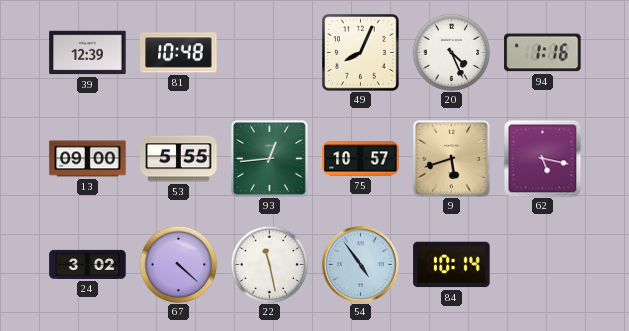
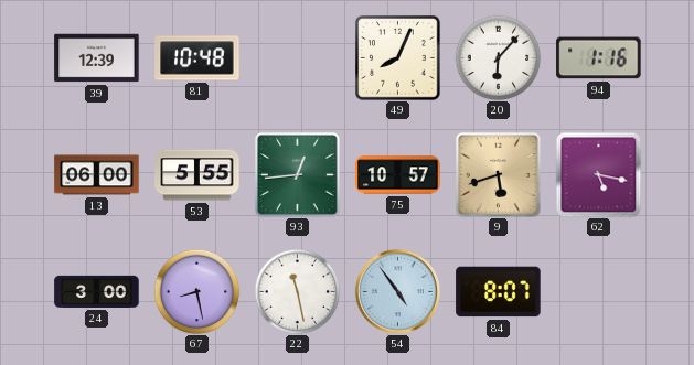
20: 4:26 -> 6:07 (498, 57)
13: 09:00 -> 06:00 (97, 175)
24: 3:02 -> 3:00 (97, 291)
67: 4:22 -> 8:28 (196, 291)
84: 10:14 -> 8:07 (499, 292)
